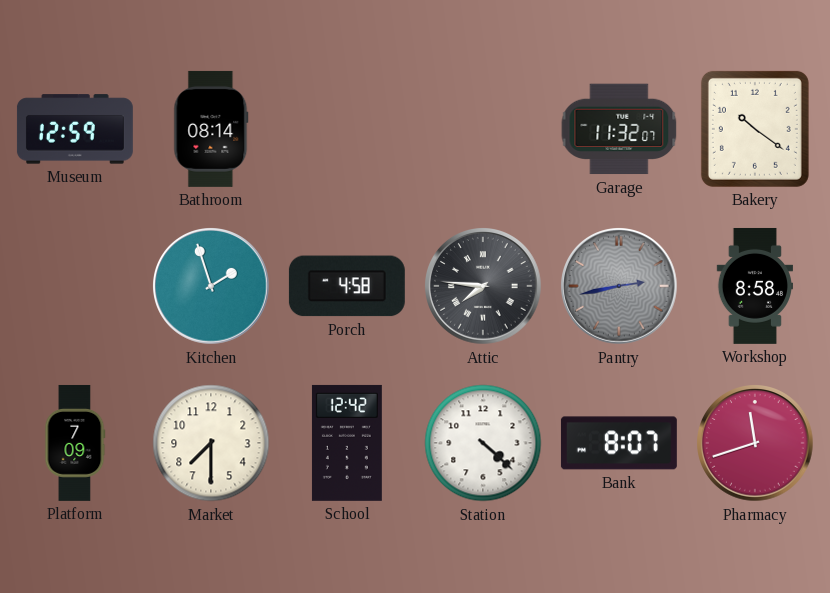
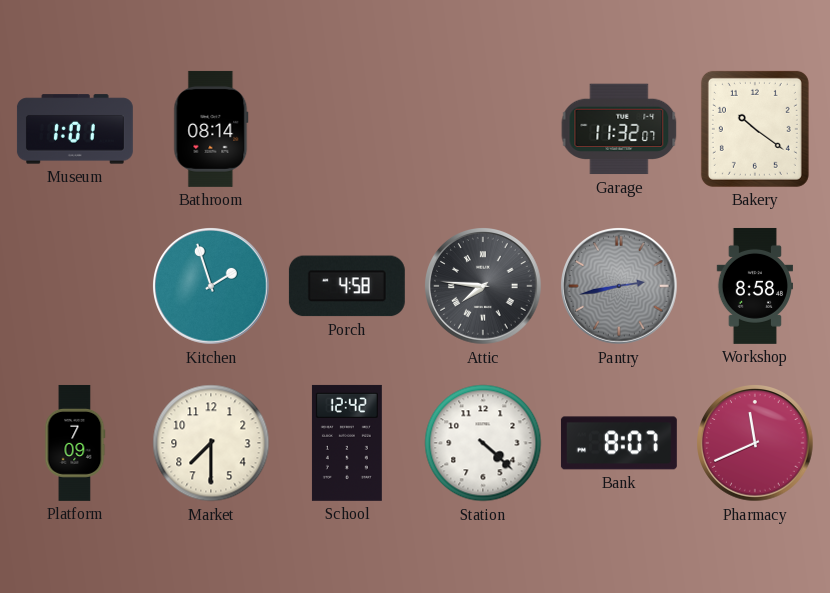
Museum: 12:59 -> 1:01 (75, 129)
Pharmacy: 11:42 -> 11:41 (756, 444)
